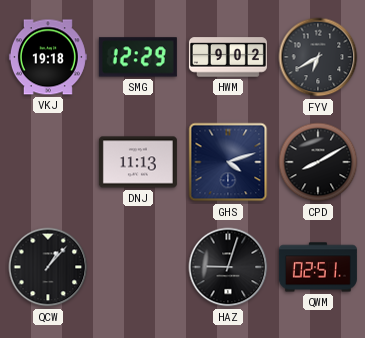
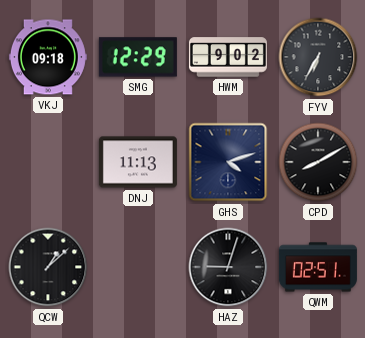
VKJ: 19:18 -> 09:18 (48, 57)
FYV: 6:40 -> 6:35 (318, 57)
QCW: 1:07 -> 1:08 (48, 267)
